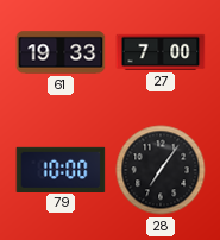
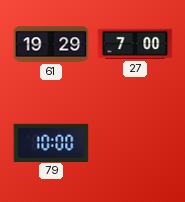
61: 19:33 -> 19:29 (51, 44)
28: 7:06 -> none (161, 170)
